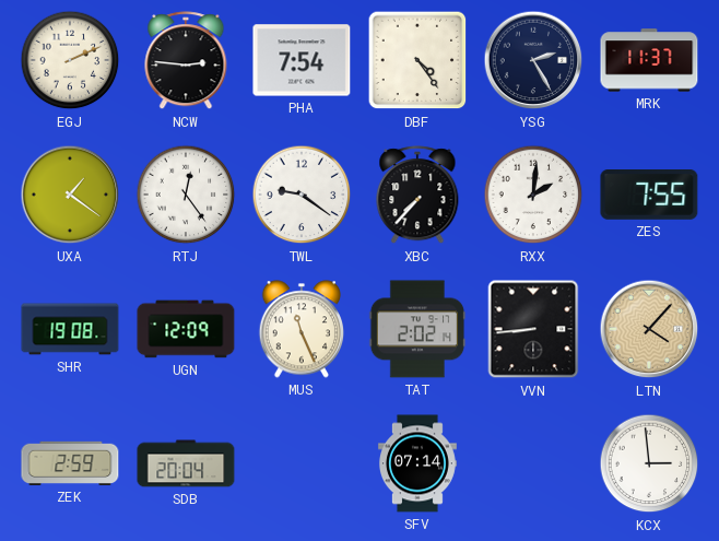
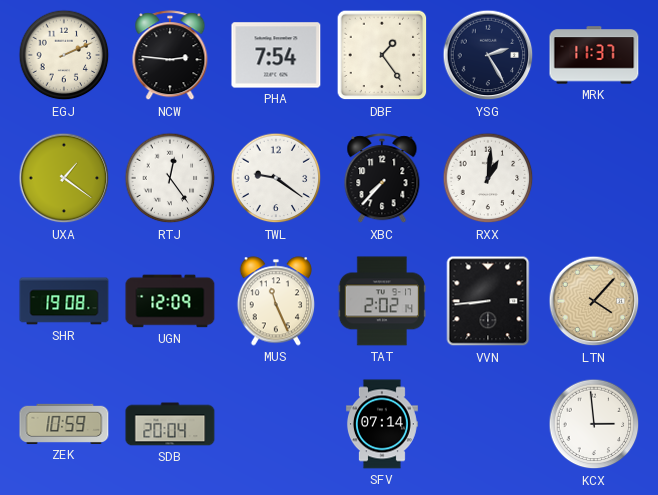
DBF: 4:24 -> 1:24 (382, 55)
RXX: 2:01 -> 1:01 (488, 178)
ZES: 7:55 -> none (649, 196)
ZEK: 2:59 -> 10:59 (64, 424)
